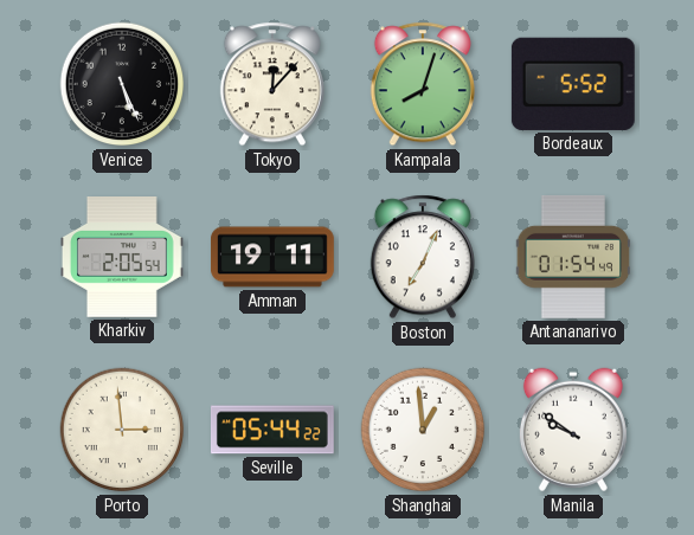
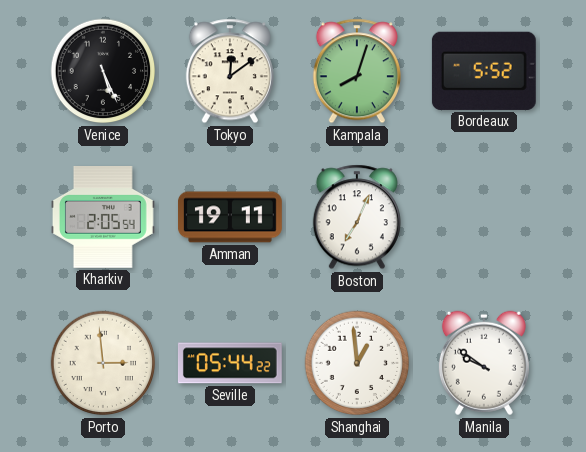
Tokyo: 12:07 -> 12:09 (230, 71)
Antananarivo: 01:54 -> none (573, 257)
